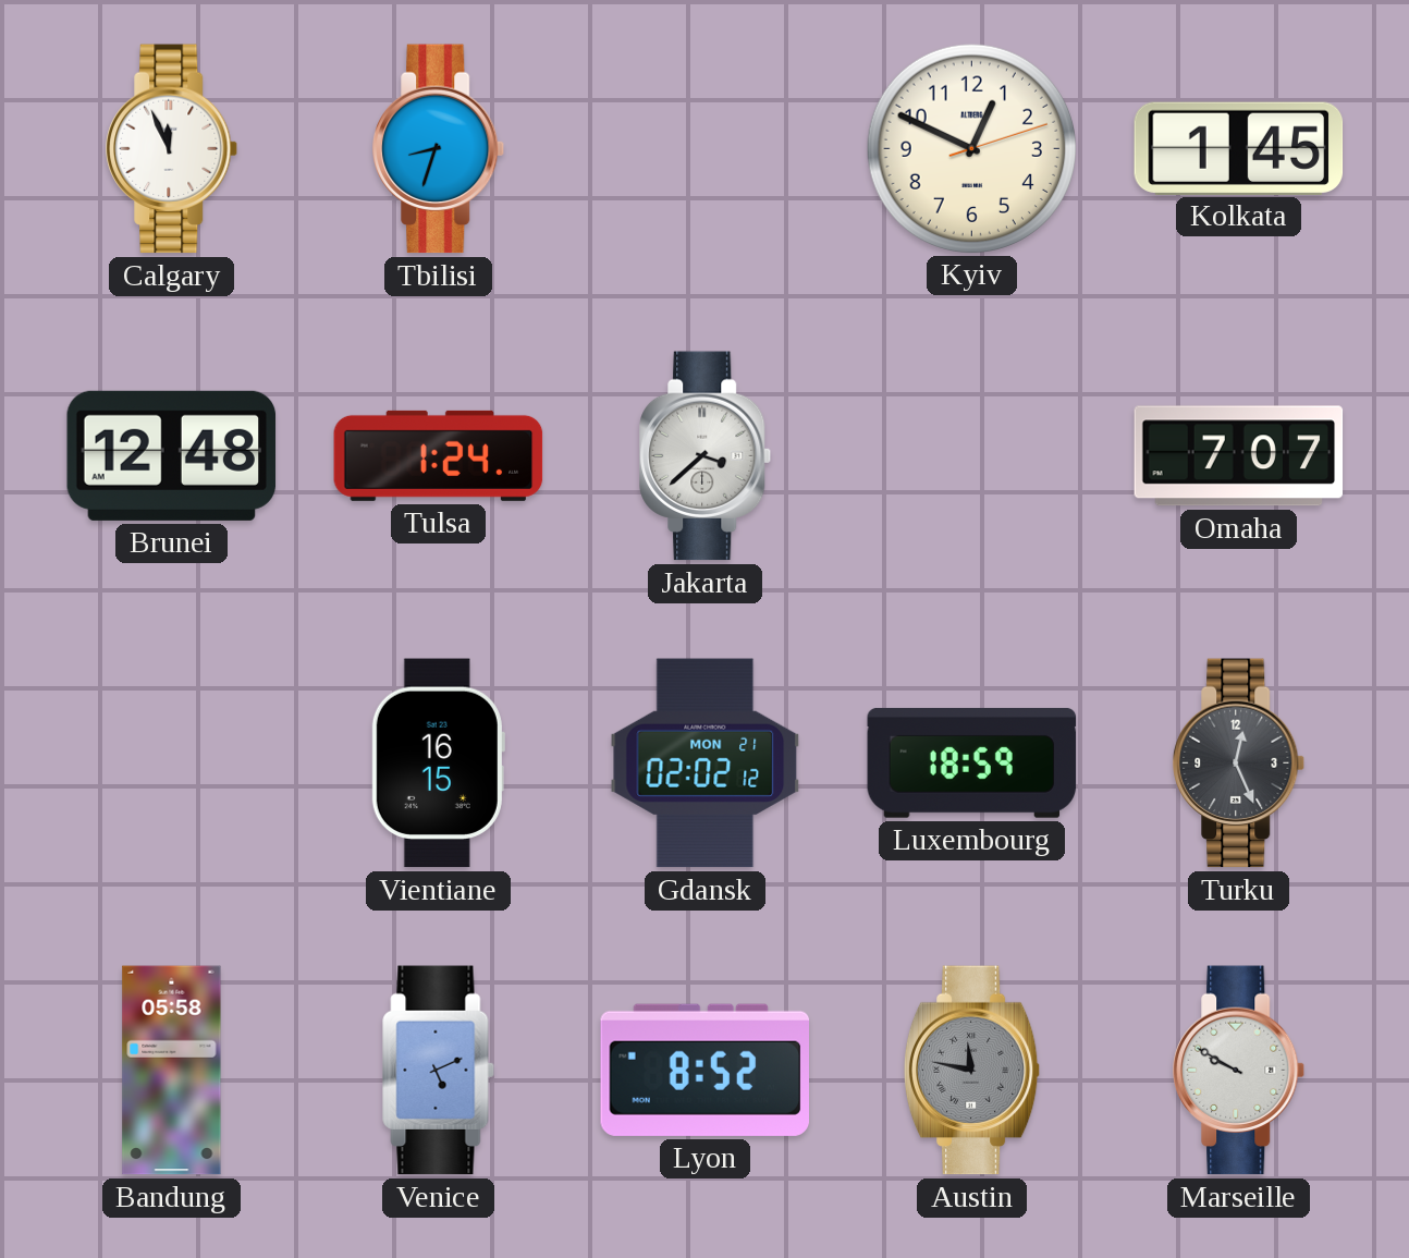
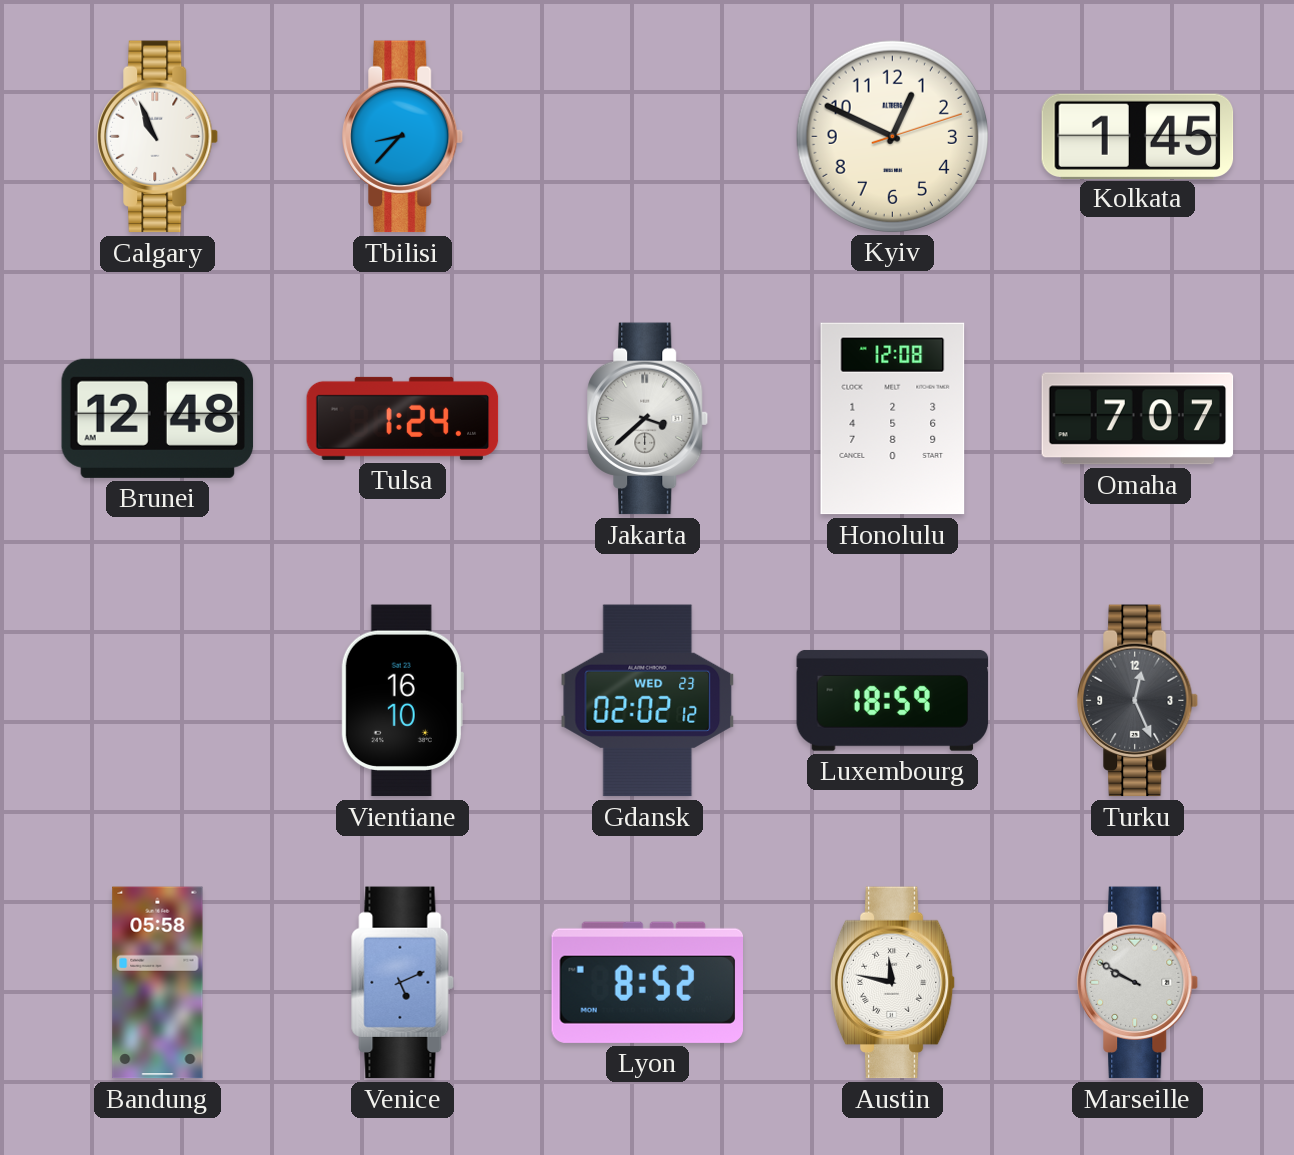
Calgary: 11:56 -> 10:56 (158, 137)
Tbilisi: 8:33 -> 8:37 (403, 137)
Honolulu: none -> 12:08 (893, 419)
Vientiane: 16:15 -> 16:10 (402, 701)
Gdansk date: MON 21 -> WED 23 (648, 701)
Austin dial: grey -> white (893, 983)
